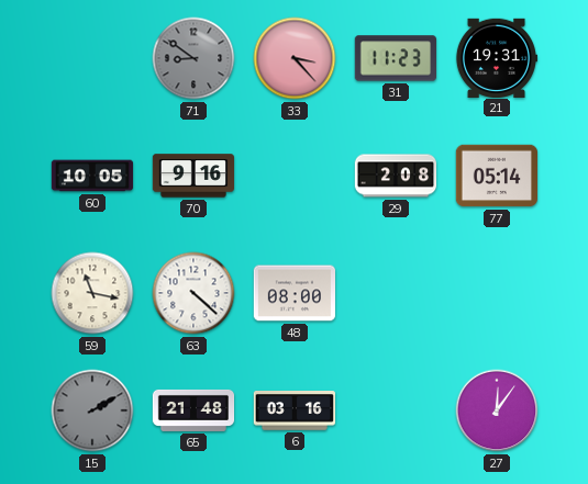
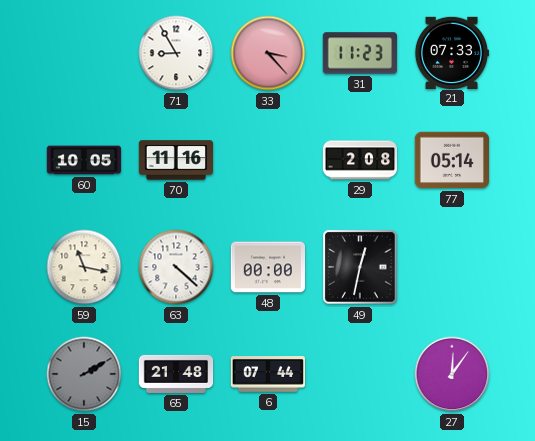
71: 8:51 -> 8:55 (176, 53)
71 dial: grey -> white (176, 53)
21: 19:31 -> 07:33 (451, 52)
70: 9:16 -> 11:16 (176, 160)
48: 08:00 -> 00:00 (267, 267)
49: none -> 12:32 (360, 267)
6: 03:16 -> 07:44 (267, 375)
